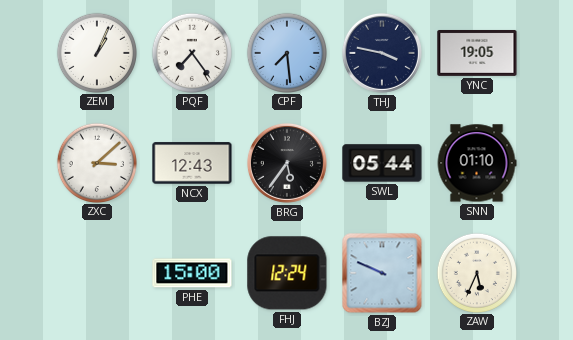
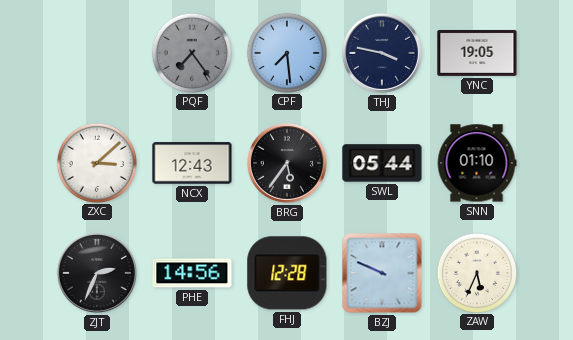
ZEM: 1:04 -> none (96, 52)
PQF dial: white -> grey (191, 52)
ZJT: none -> 2:34 (97, 273)
PHE: 15:00 -> 14:56 (192, 273)
FHJ: 12:24 -> 12:28 (287, 273)
